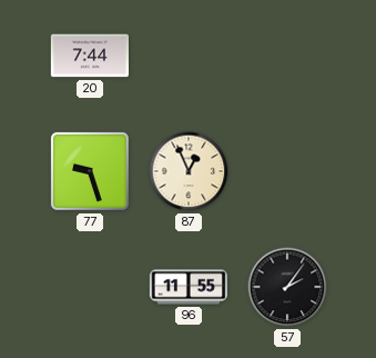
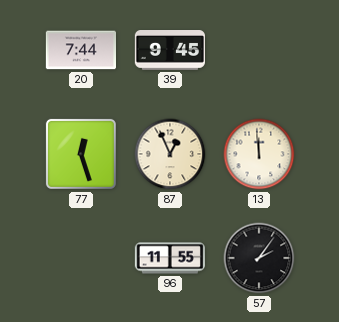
39: none -> 9:45 (169, 51)
77: 9:27 -> 12:27 (81, 154)
13: none -> 11:59 (259, 154)
